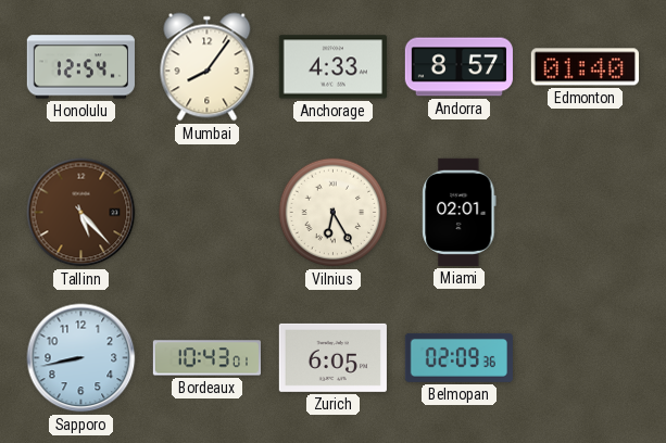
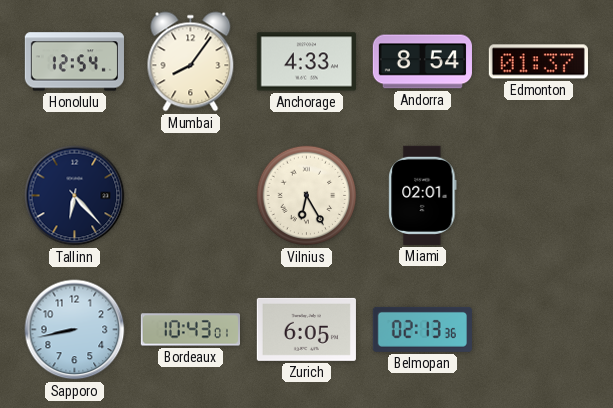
Andorra: 8:57 -> 8:54 (422, 62)
Edmonton: 01:40 -> 01:37 (538, 62)
Tallinn: 5:23 -> 6:23 (75, 196)
Tallinn dial: brown -> navy (75, 196)
Belmopan: 02:09 -> 02:13 (422, 329)
